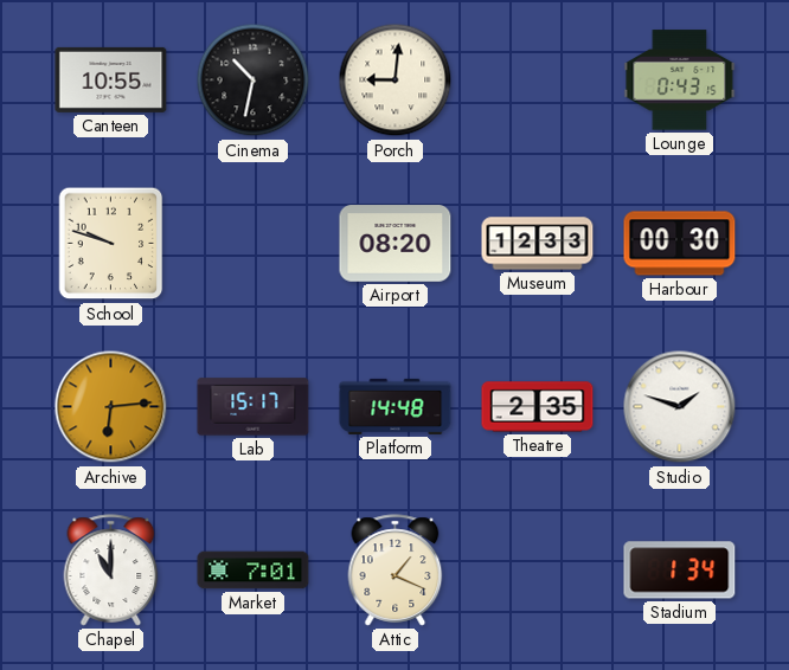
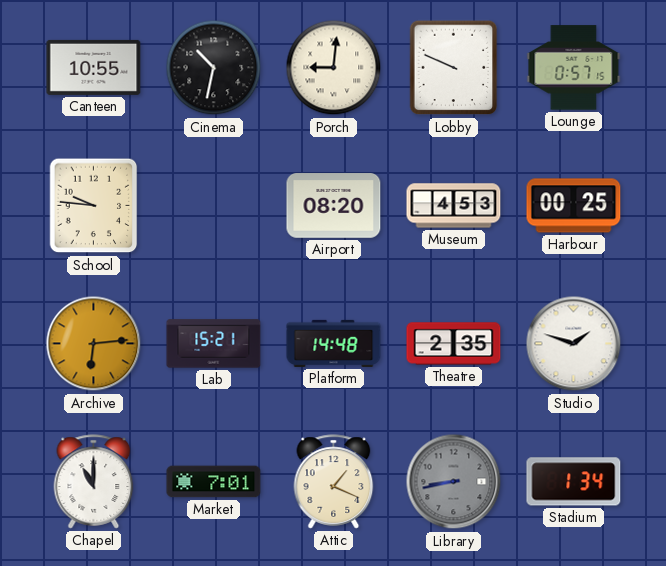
Lobby: none -> 9:49 (454, 68)
Lounge: 0:43 -> 0:57 (574, 68)
School: 9:48 -> 9:46 (94, 206)
Museum: 12:33 -> 4:53 (454, 206)
Harbour: 00:30 -> 00:25 (574, 206)
Lab: 15:17 -> 15:21 (214, 344)
Library: none -> 8:43 (454, 482)
